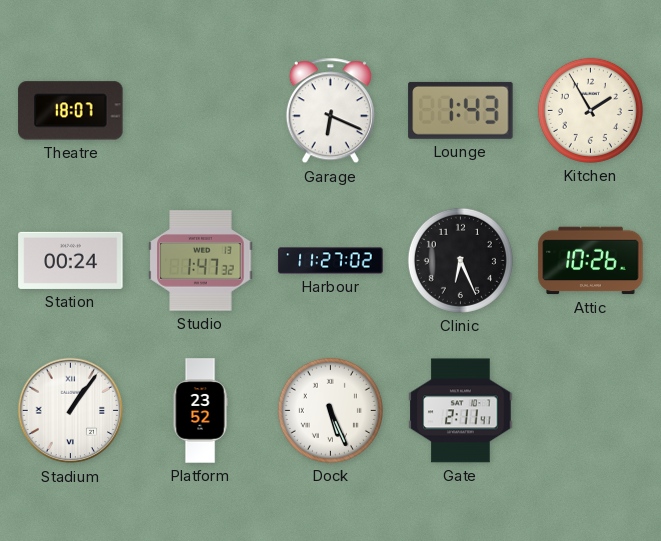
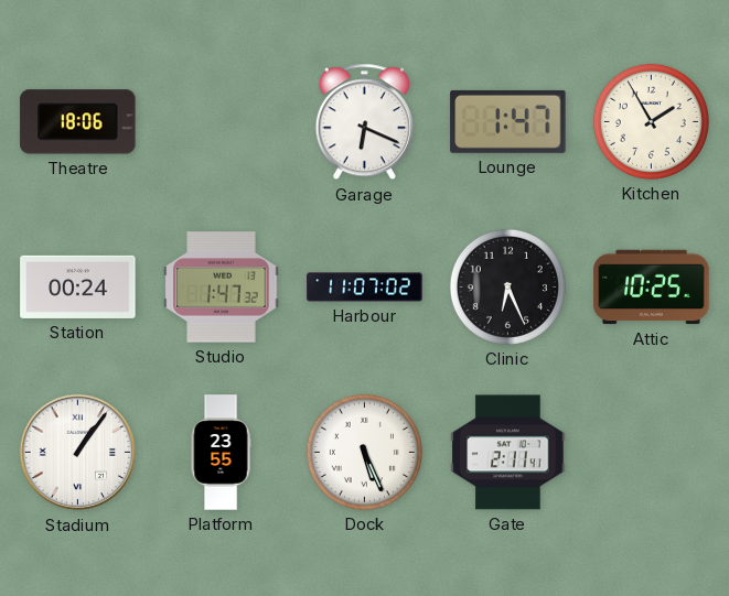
Theatre: 18:07 -> 18:06 (78, 122)
Lounge: 1:43 -> 1:47 (508, 121)
Harbour: 11:27 -> 11:07 (365, 288)
Attic: 10:26 -> 10:25 (652, 288)
Platform: 23:52 -> 23:55 (221, 453)
